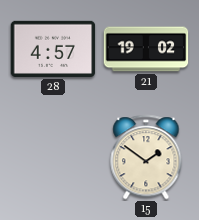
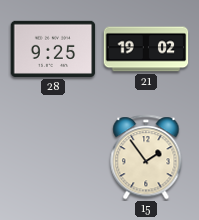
28: 4:57 -> 9:25 (53, 49)
15: 1:51 -> 1:54 (146, 157)
